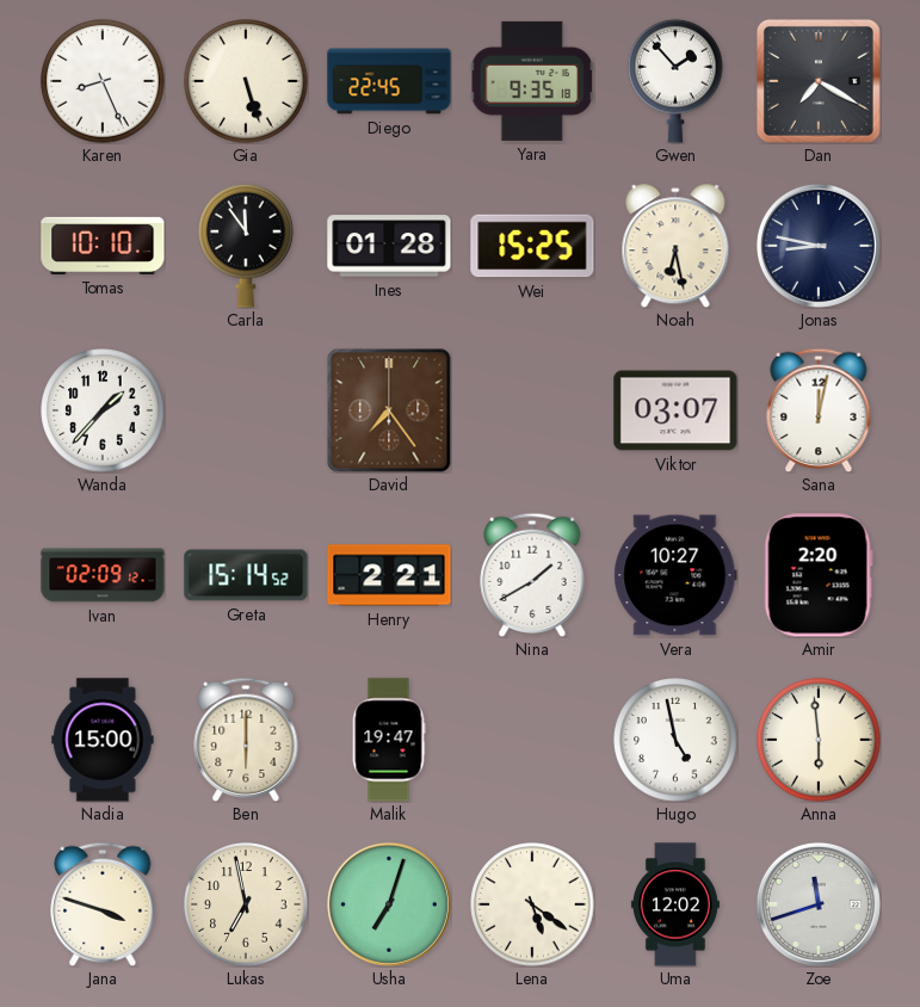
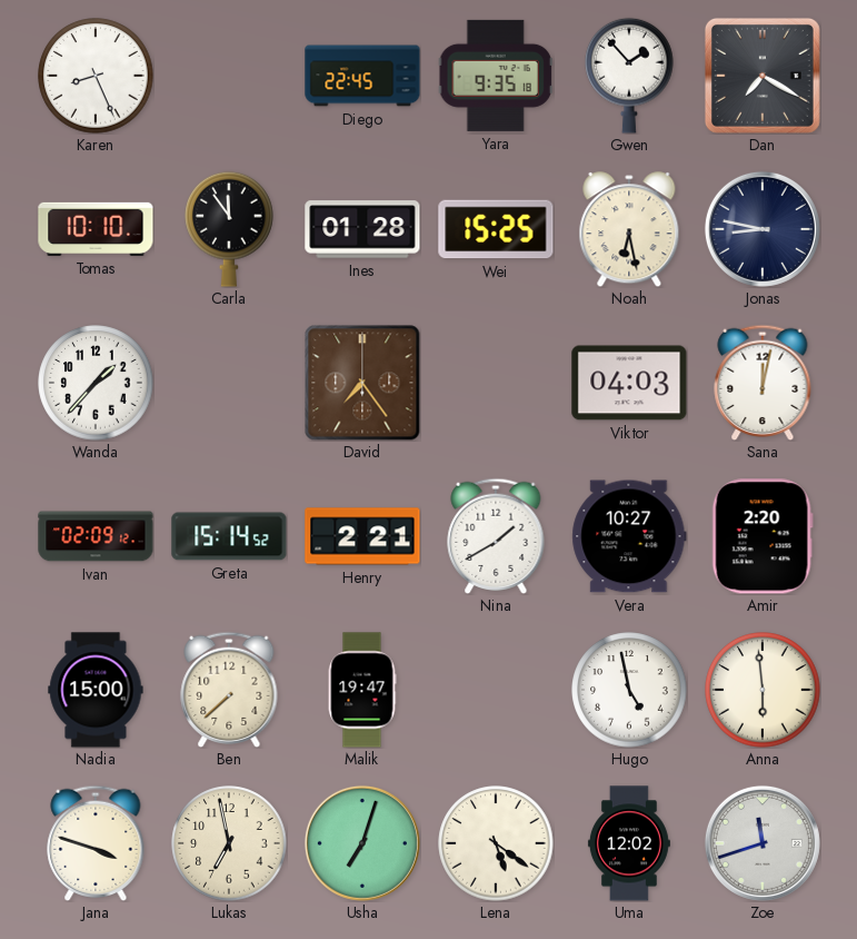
Gia: 5:27 -> none (246, 81)
Viktor: 03:07 -> 04:03 (629, 383)
Ben: 6:00 -> 7:38 (229, 689)
